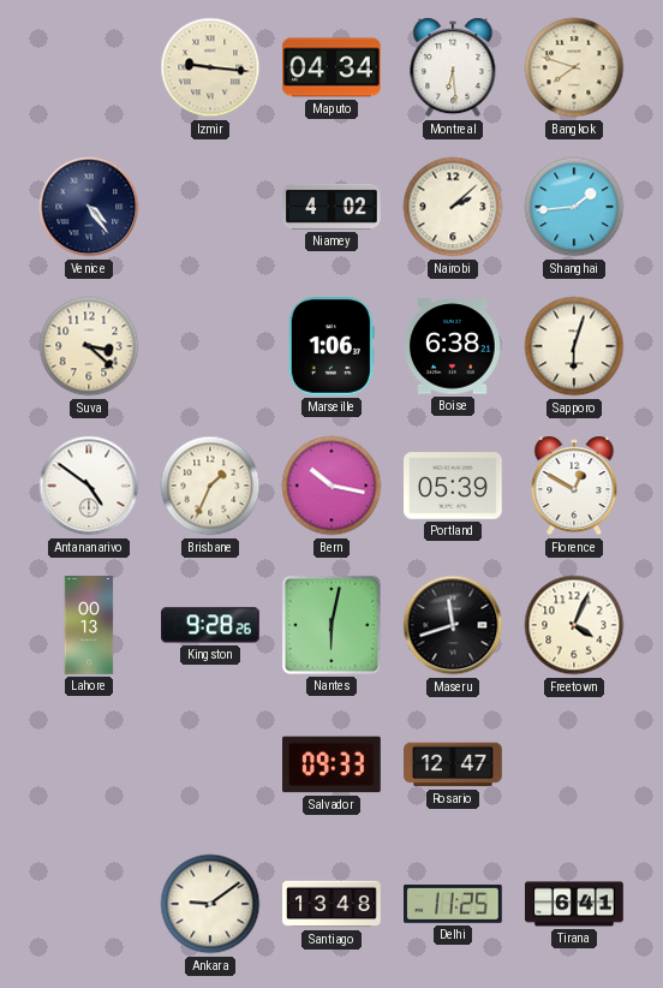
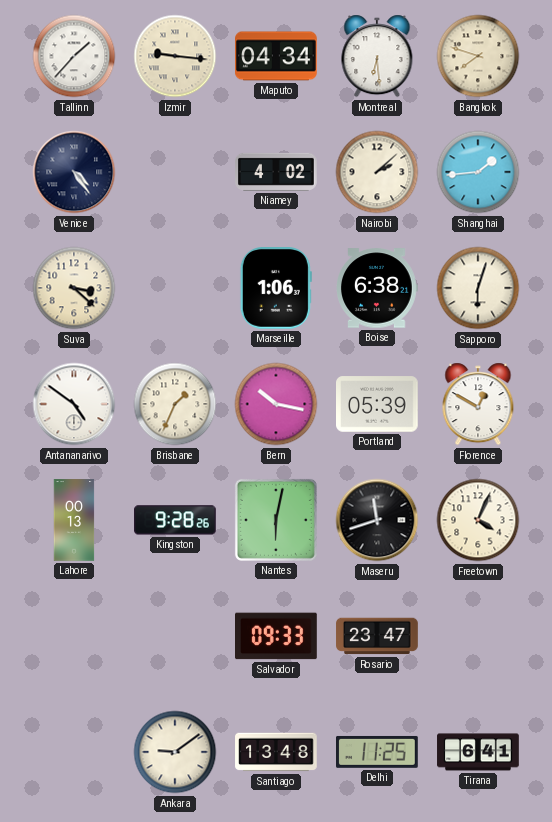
Tallinn: none -> 1:37 (74, 56)
Rosario: 12:47 -> 23:47 (377, 636)
